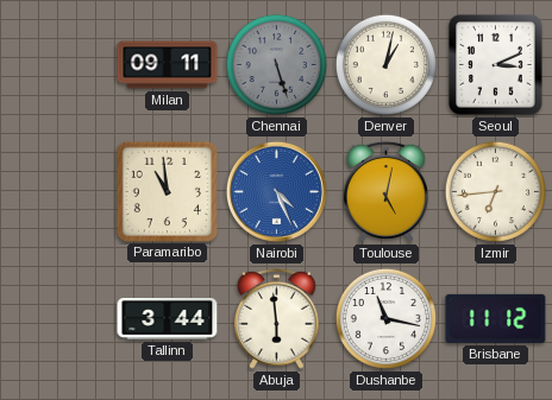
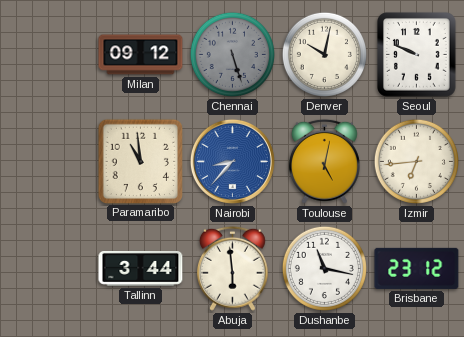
Milan: 09:11 -> 09:12 (141, 55)
Denver: 1:02 -> 10:02 (324, 54)
Seoul: 3:11 -> 9:49 (417, 55)
Nairobi: 4:26 -> 8:37 (232, 161)
Brisbane: 11:12 -> 23:12 (417, 268)
